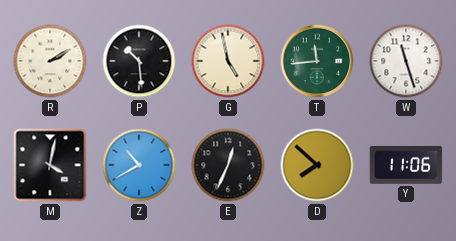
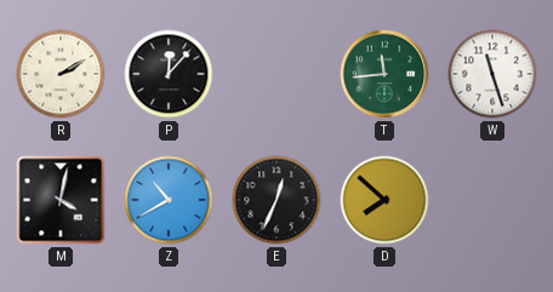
P: 10:29 -> 12:07 (169, 74)
G: 4:58 -> none (228, 61)
Y: 11:06 -> none (406, 165)
